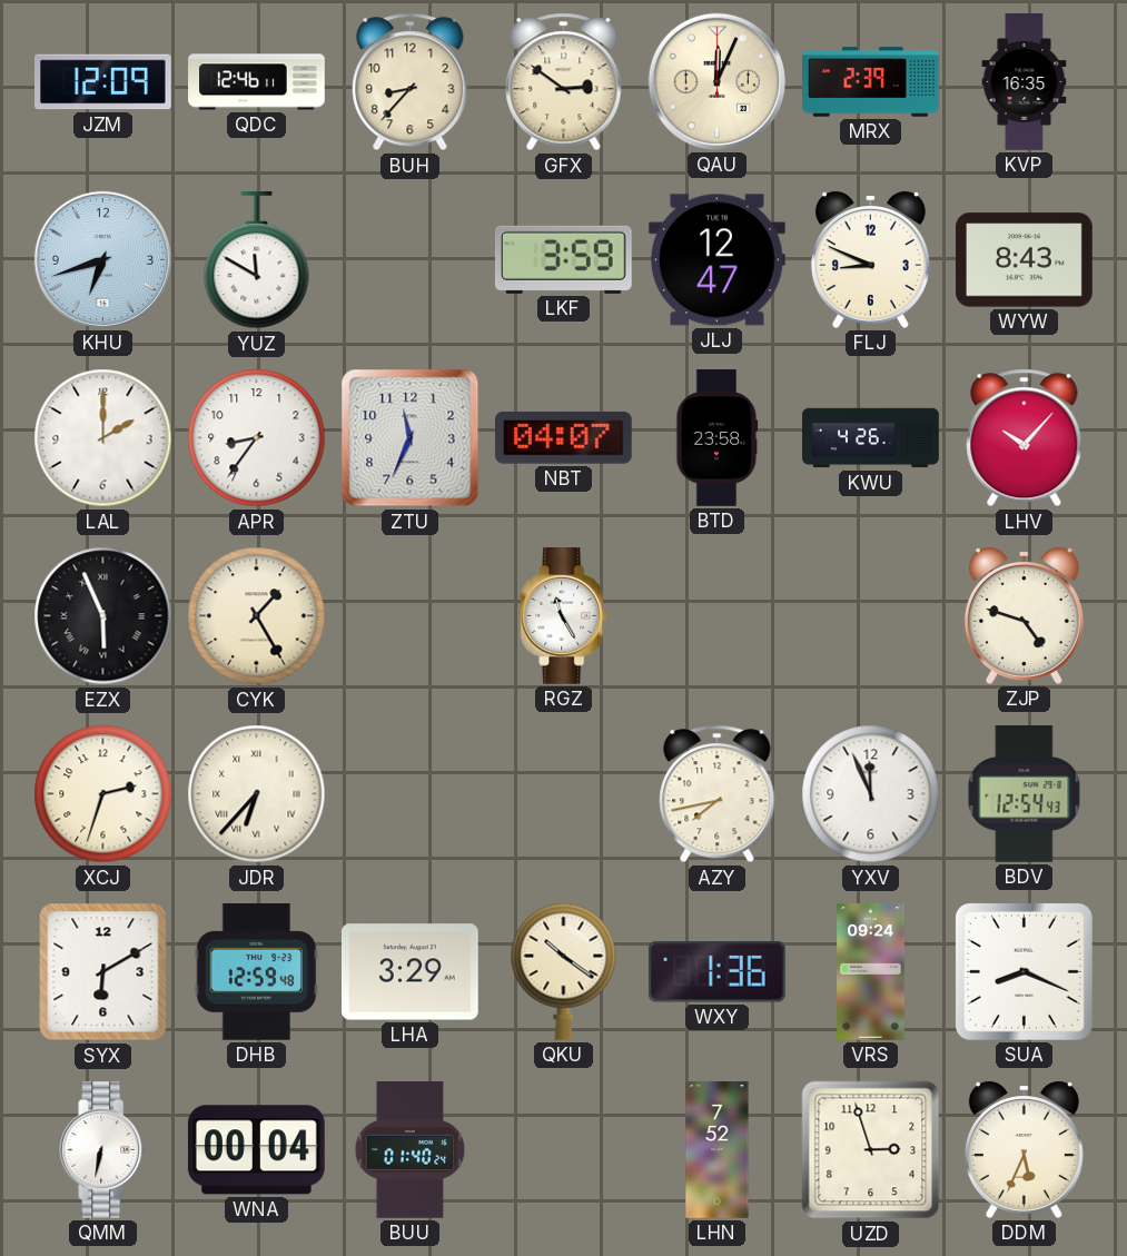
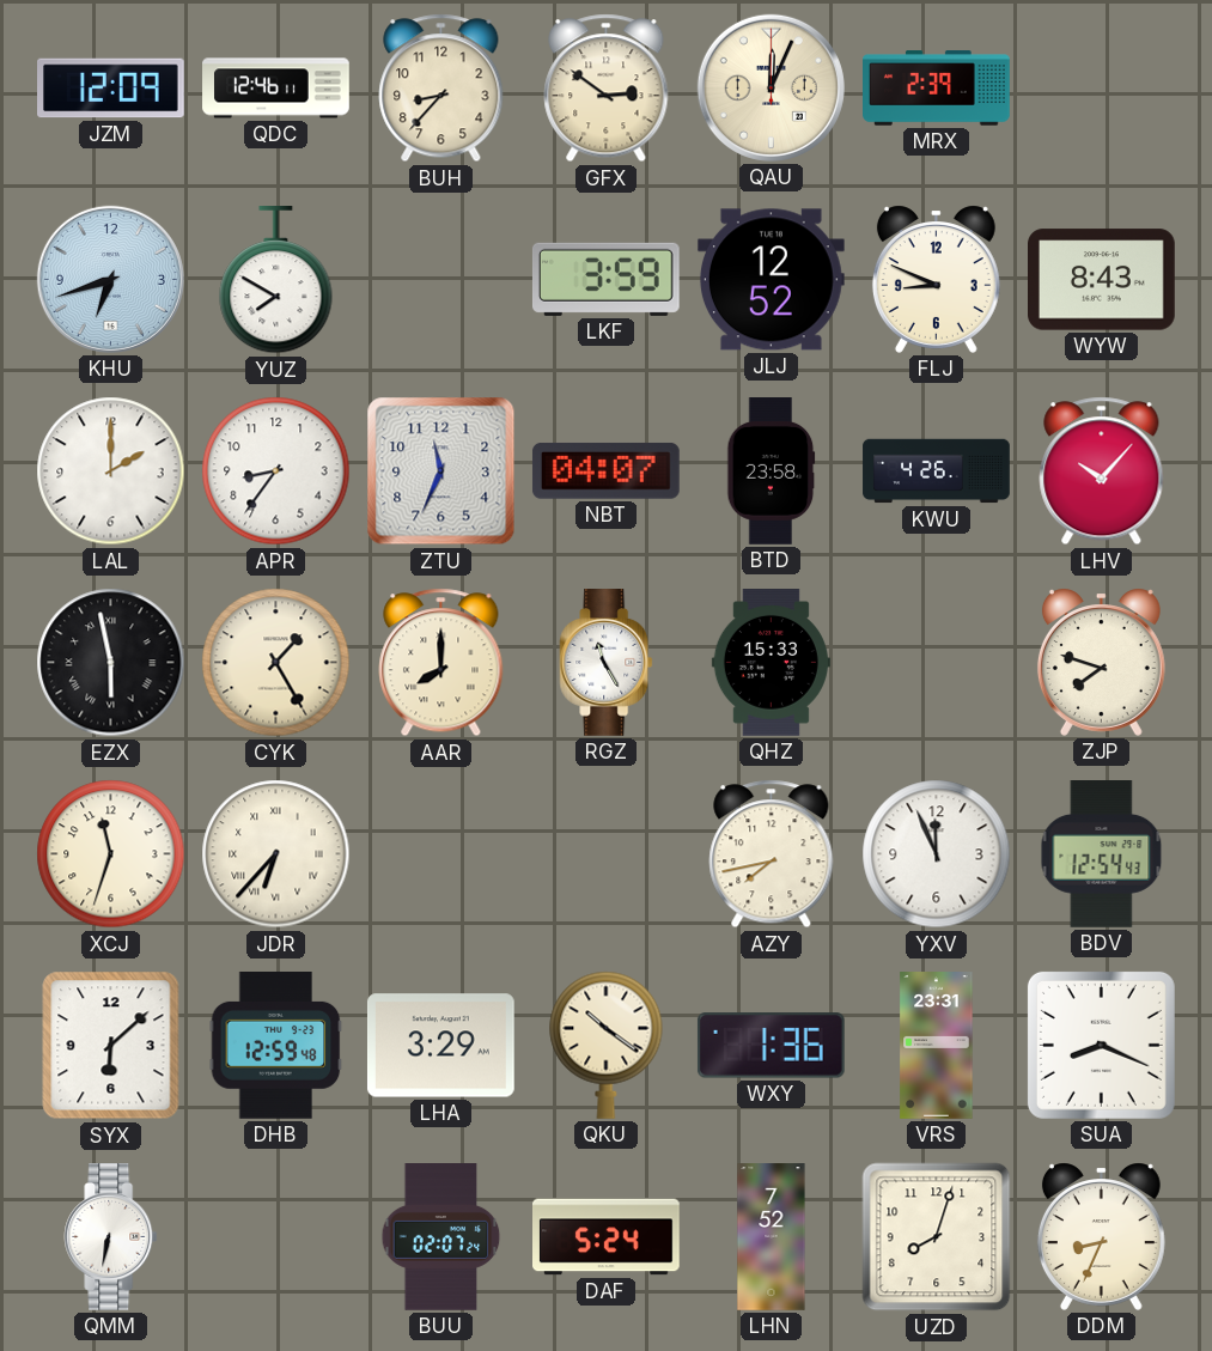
KVP: 16:35 -> none (1025, 82)
YUZ: 11:50 -> 7:50 (276, 281)
JLJ: 12:47 -> 12:52 (771, 280)
EZX: 5:56 -> 5:58 (111, 663)
AAR: none -> 8:00 (441, 663)
QHZ: none -> 15:33 (771, 663)
ZJP: 4:48 -> 7:48 (1101, 662)
XCJ: 2:33 -> 11:33 (111, 854)
SYX: 6:10 -> 6:08 (111, 1046)
VRS: 09:24 -> 23:31 (937, 1046)
WNA: 00:04 -> none (256, 1150)
BUU: 01:40 -> 02:07 (441, 1237)
DAF: none -> 5:24 (607, 1237)
UZD: 2:57 -> 8:03 (937, 1237)
DDM: 5:34 -> 8:34 (1101, 1236)
